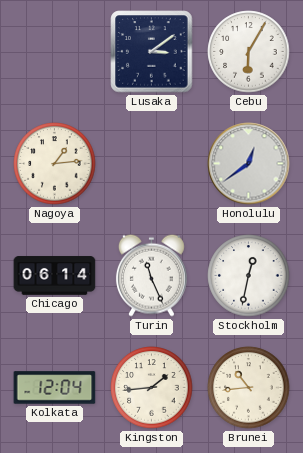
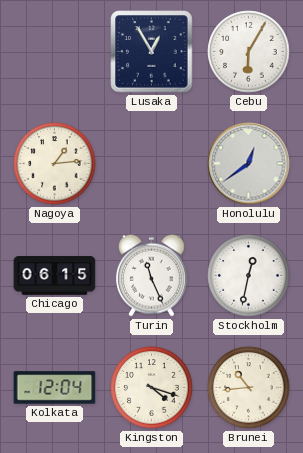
Lusaka: 3:09 -> 12:55 (152, 52)
Chicago: 06:14 -> 06:15 (55, 276)
Kingston: 1:44 -> 4:18 (152, 388)
